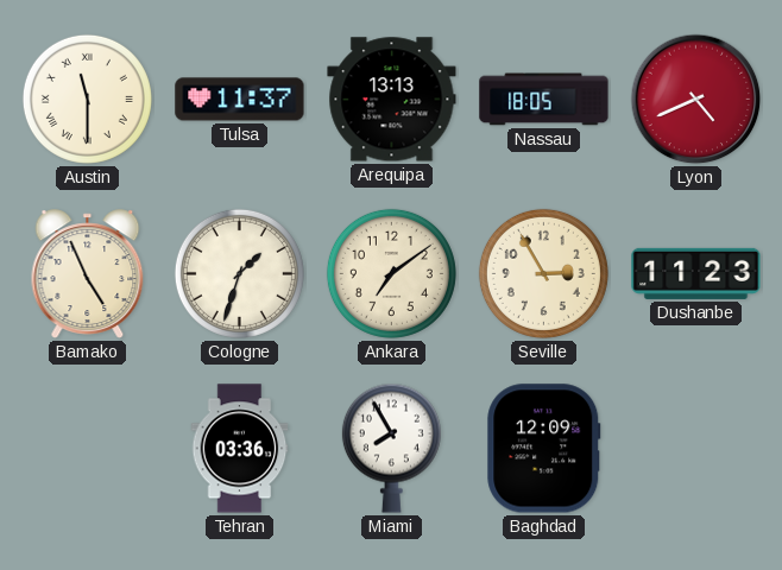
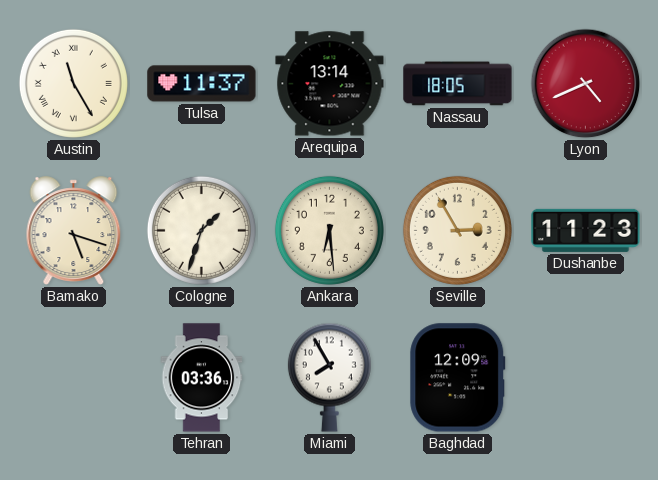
Austin: 11:30 -> 11:25 (73, 83)
Arequipa: 13:13 -> 13:14 (330, 84)
Bamako: 4:56 -> 5:18 (74, 231)
Ankara: 7:09 -> 6:29 (329, 230)
